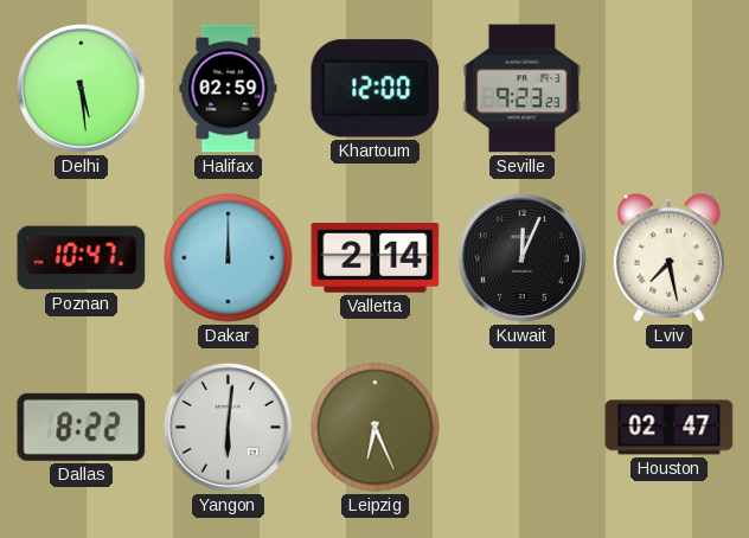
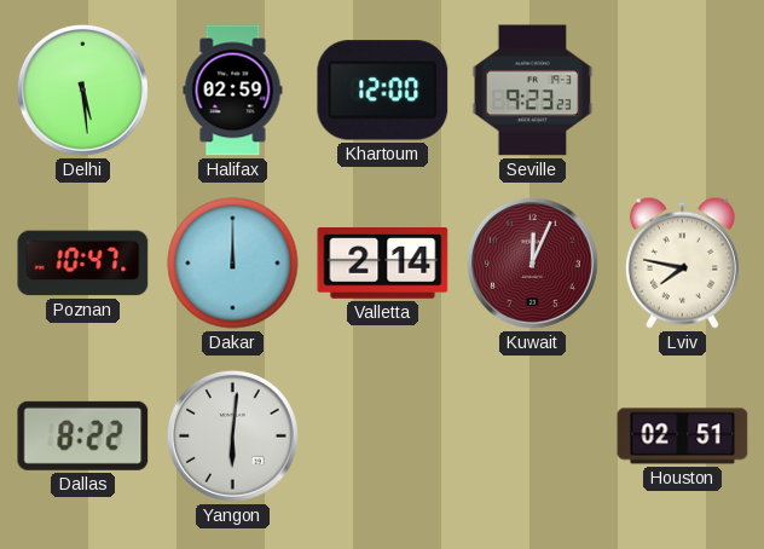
Kuwait dial: black -> burgundy (532, 262)
Lviv: 7:28 -> 7:47 (682, 262)
Leipzig: 6:26 -> none (376, 428)
Houston: 02:47 -> 02:51 (683, 437)
